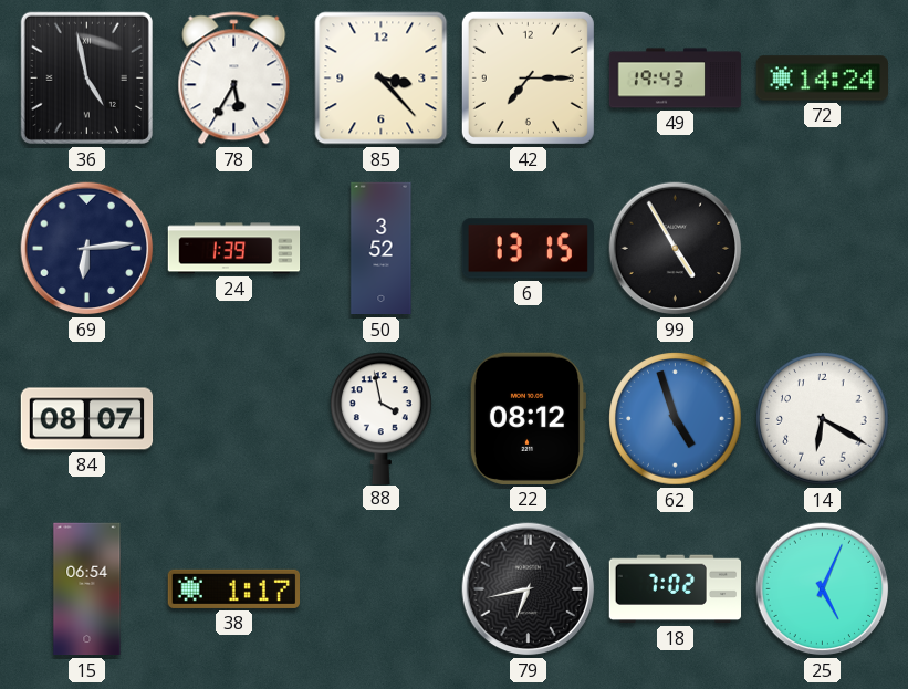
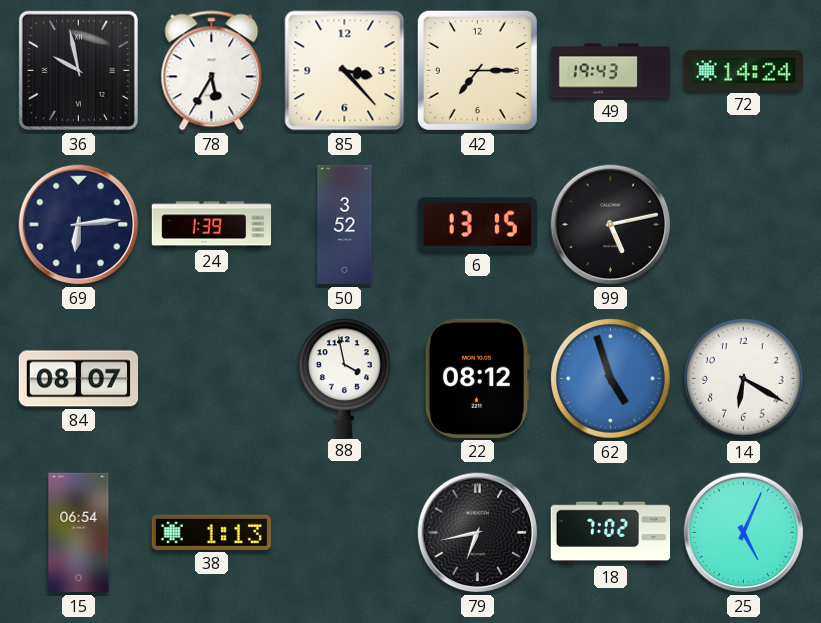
36: 4:58 -> 9:58 (78, 70)
99: 4:55 -> 5:13 (611, 225)
38: 1:17 -> 1:13 (211, 532)
